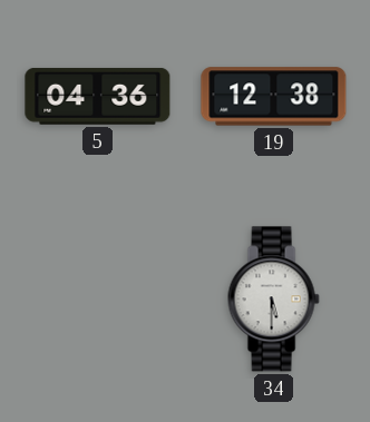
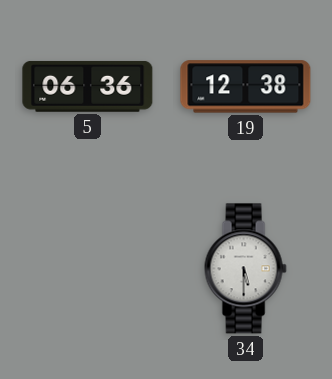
5: 04:36 -> 06:36 (88, 86)
